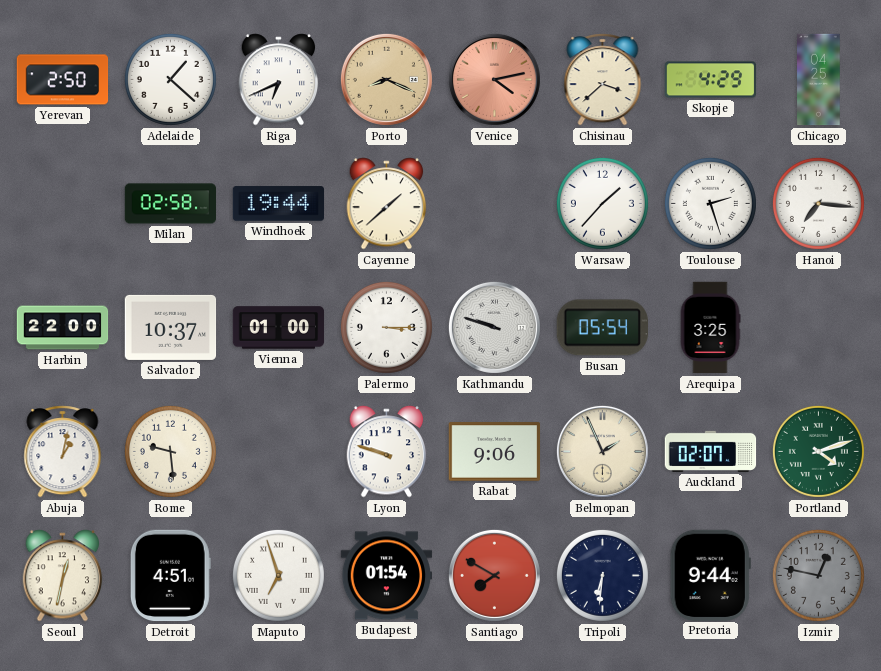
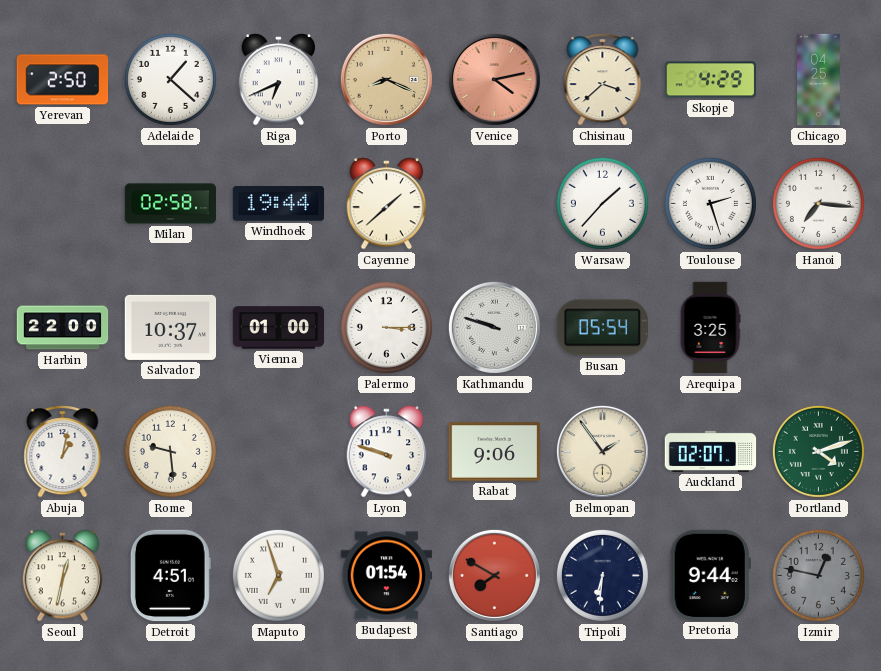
Belmopan: 1:56 -> 1:54 (602, 451)
